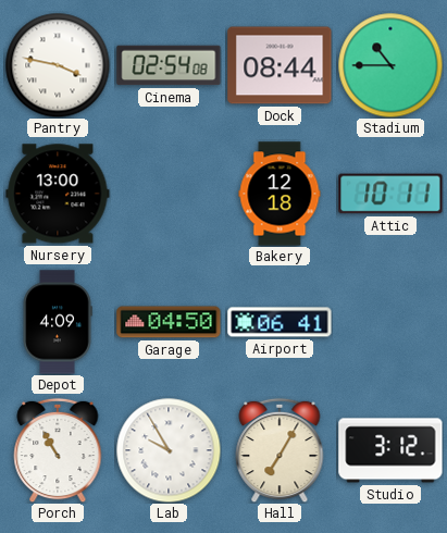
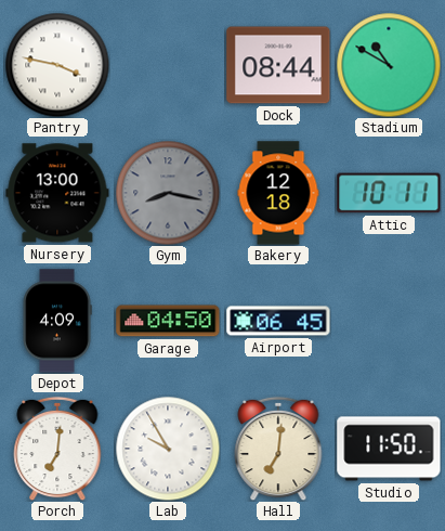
Cinema: 02:54 -> none (169, 65)
Stadium: 10:45 -> 10:50 (389, 65)
Gym: none -> 8:17 (168, 193)
Airport: 06:41 -> 06:45 (278, 321)
Porch: 10:55 -> 7:01 (57, 449)
Hall: 7:05 -> 7:01 (278, 449)
Studio: 3:12 -> 11:50 (389, 449)
